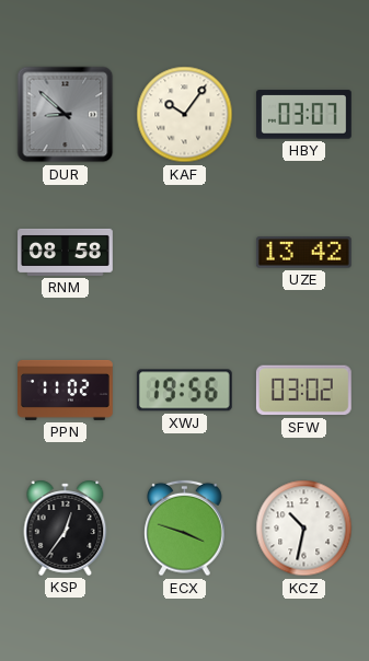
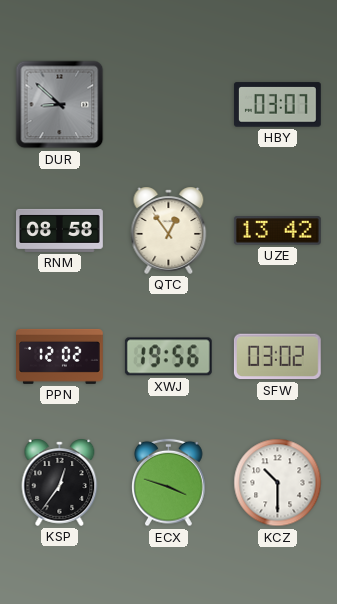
KAF: 10:06 -> none (185, 115)
QTC: none -> 12:54 (169, 230)
PPN: 11:02 -> 12:02 (60, 356)
KCZ: 10:32 -> 10:30 (278, 483)
